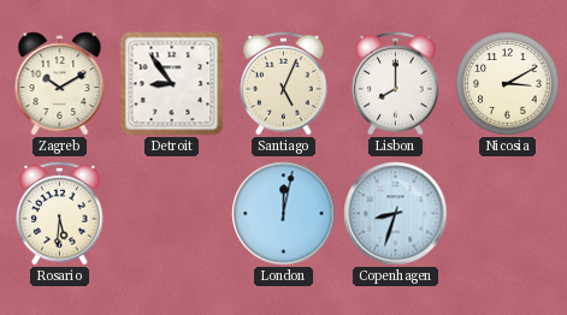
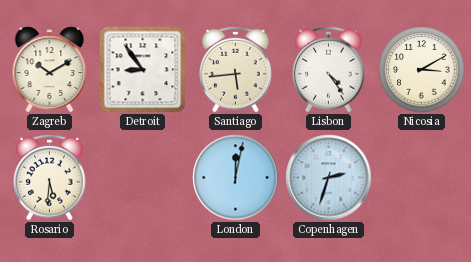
Santiago: 5:04 -> 5:44 (236, 69)
Lisbon: 8:00 -> 4:24 (329, 69)
Copenhagen: 8:33 -> 2:33 (329, 178)
